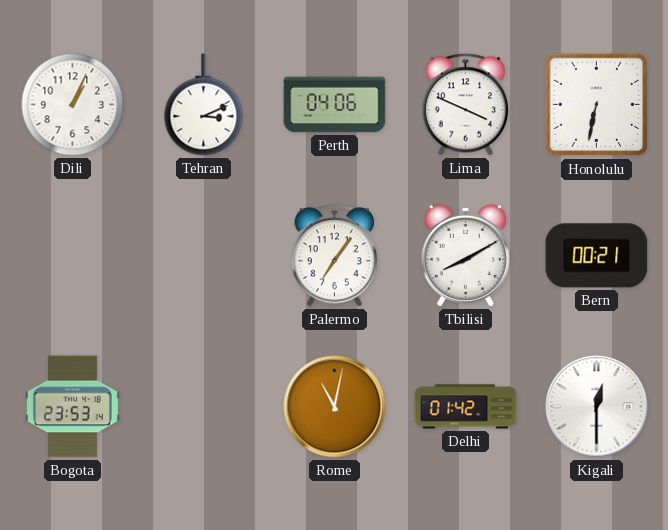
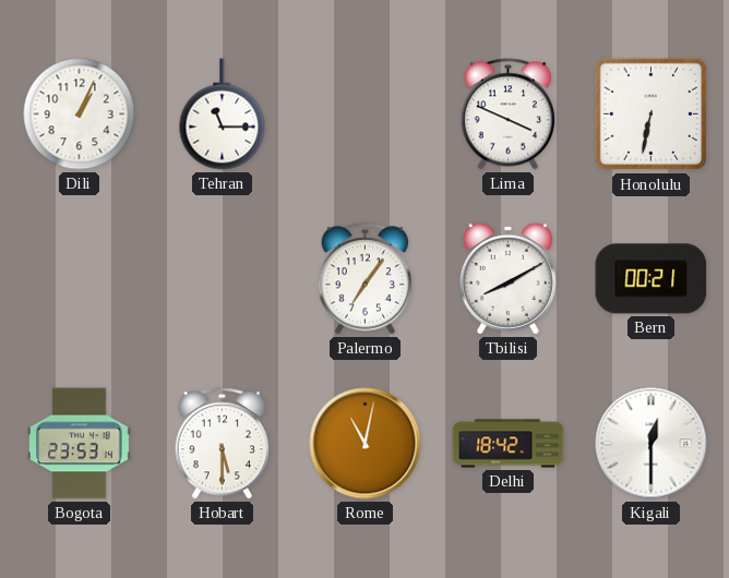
Tehran: 3:11 -> 11:15 (223, 115)
Perth: 04:06 -> none (335, 105)
Hobart: none -> 5:30 (222, 444)
Delhi: 01:42 -> 18:42 (509, 444)
